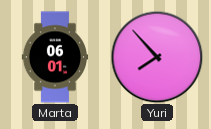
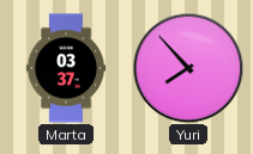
Marta: 06:01 -> 03:37 (66, 68)
